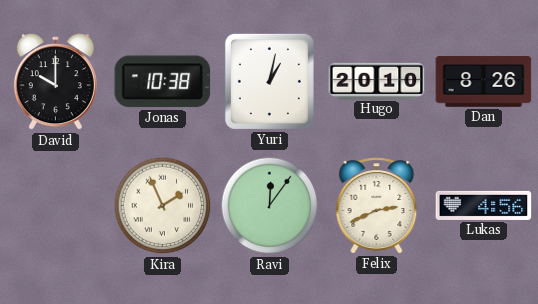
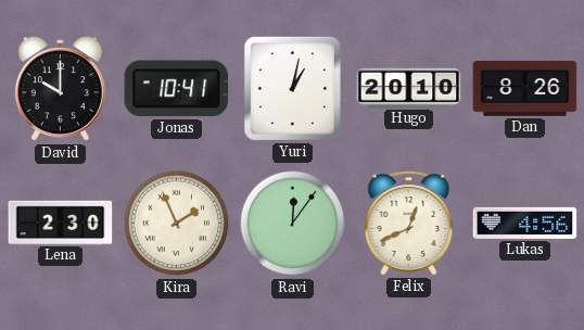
Jonas: 10:38 -> 10:41 (177, 89)
Lena: none -> 2:30 (61, 223)
Felix: 2:41 -> 12:41 (409, 224)
